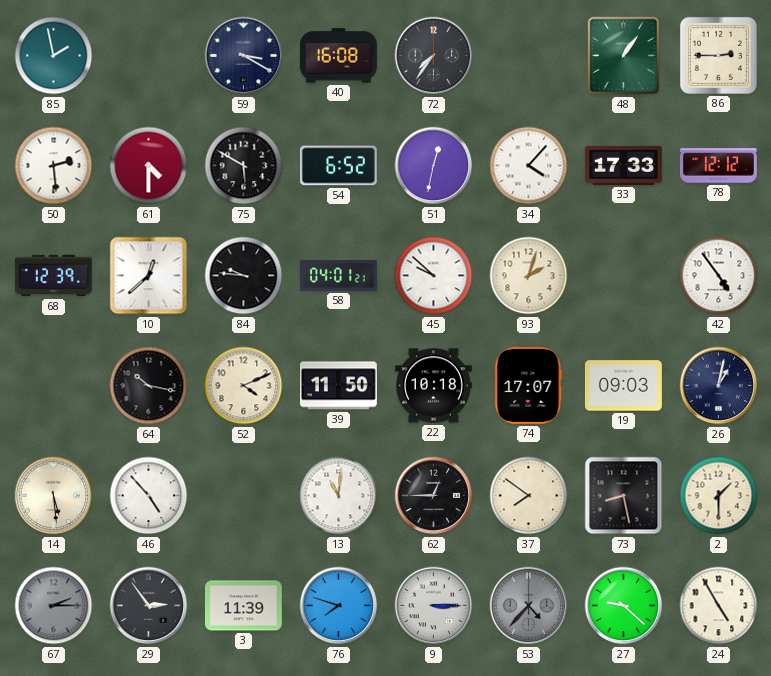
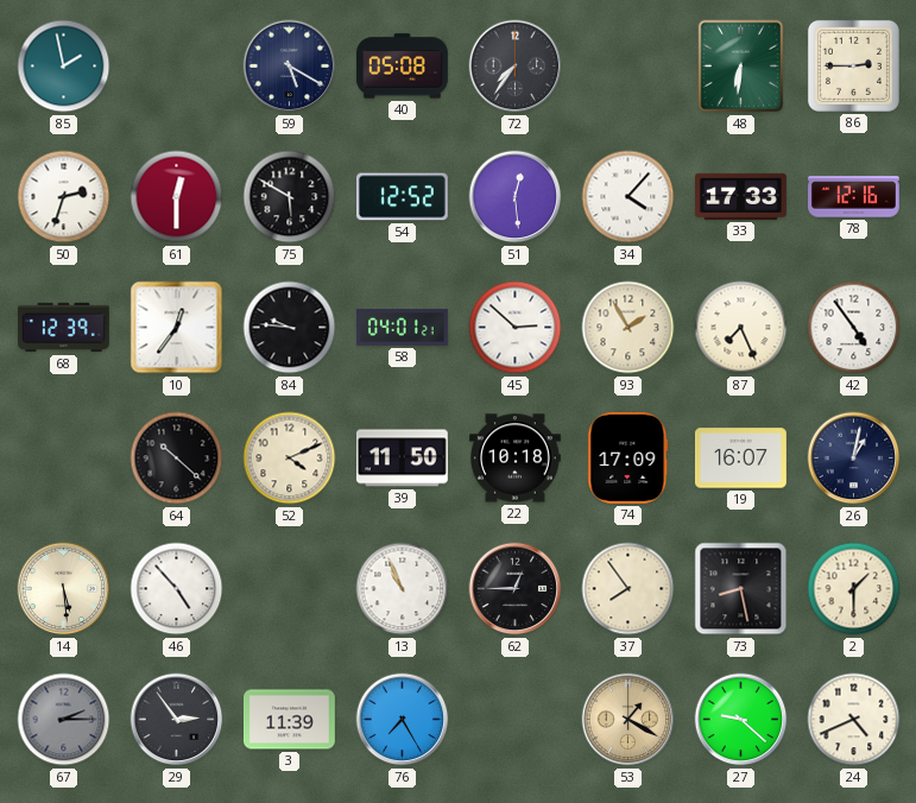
59: 3:20 -> 5:20 (290, 67)
40: 16:08 -> 05:08 (402, 67)
48: 1:06 -> 6:31 (741, 67)
50: 2:29 -> 2:33 (64, 197)
61: 4:30 -> 12:30 (177, 197)
54: 6:52 -> 12:52 (402, 197)
51: 12:32 -> 12:29 (516, 197)
78: 12:12 -> 12:16 (854, 197)
10: 12:38 -> 12:36 (177, 328)
45: 9:52 -> 2:52 (516, 328)
93: 2:03 -> 1:55 (628, 328)
87: none -> 7:26 (741, 328)
64: 10:17 -> 10:22 (177, 459)
74: 17:07 -> 17:09 (628, 457)
19: 09:03 -> 16:07 (740, 459)
13: 11:01 -> 10:56 (403, 589)
37: 7:51 -> 7:54 (628, 589)
76: 7:48 -> 7:25 (403, 720)
9: 3:15 -> none (434, 606)
53: 4:37 -> 1:20 (628, 720)
53 dial: grey -> champagne (628, 720)
24: 4:55 -> 4:41 (854, 720)
